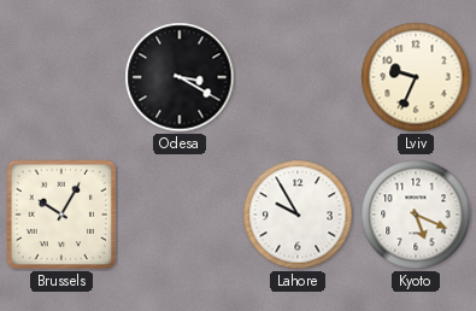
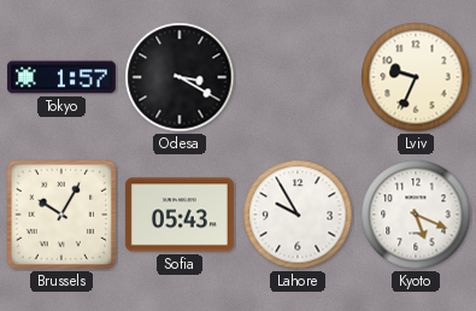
Tokyo: none -> 1:57 (61, 77)
Sofia: none -> 05:43 (180, 215)
